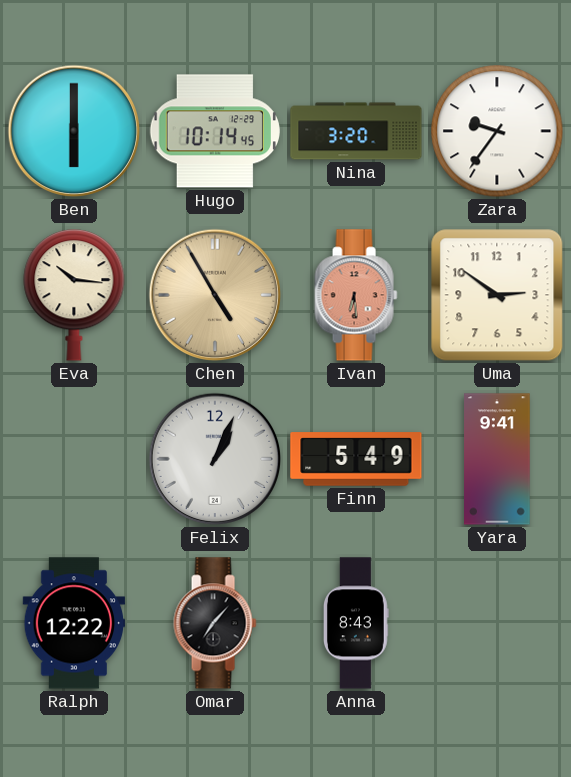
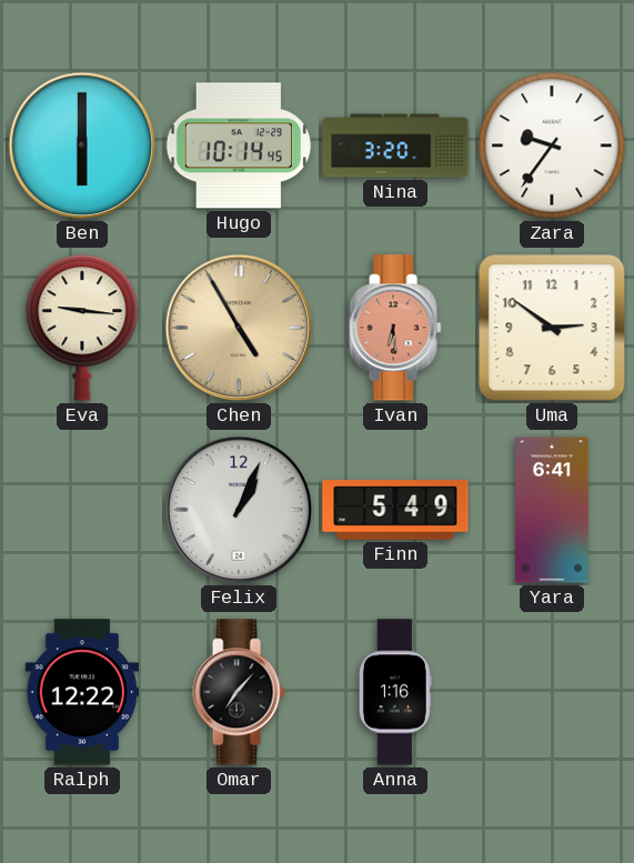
Eva: 10:16 -> 9:16 (82, 328)
Yara: 9:41 -> 6:41 (552, 510)
Anna: 8:43 -> 1:16 (395, 692)
